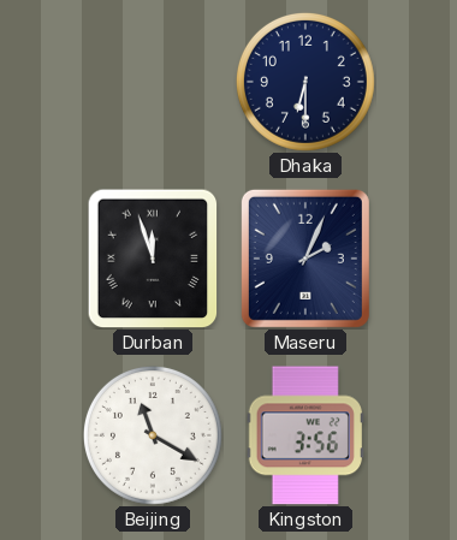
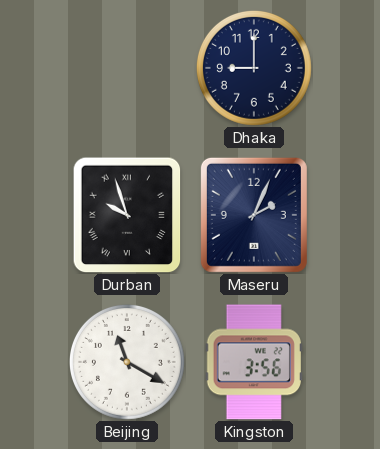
Dhaka: 6:30 -> 9:00 (254, 68)
Durban: 11:57 -> 9:57 (127, 215)
